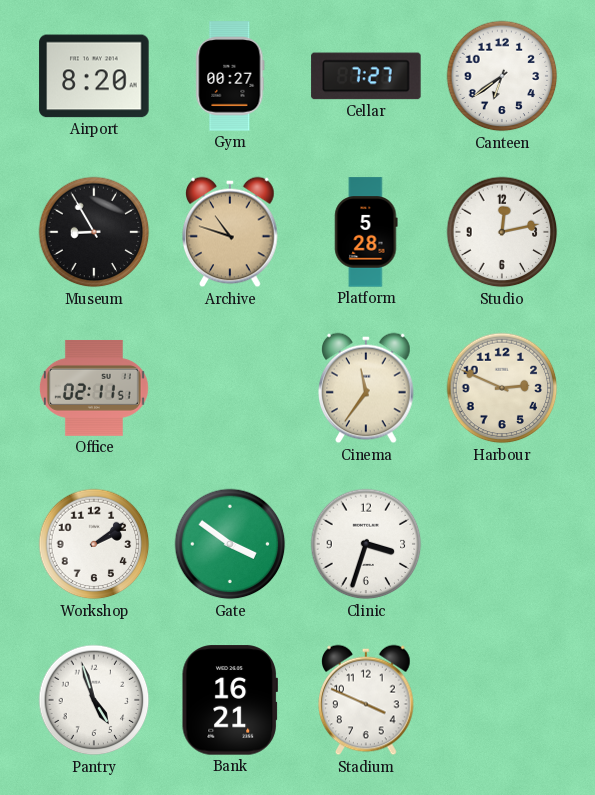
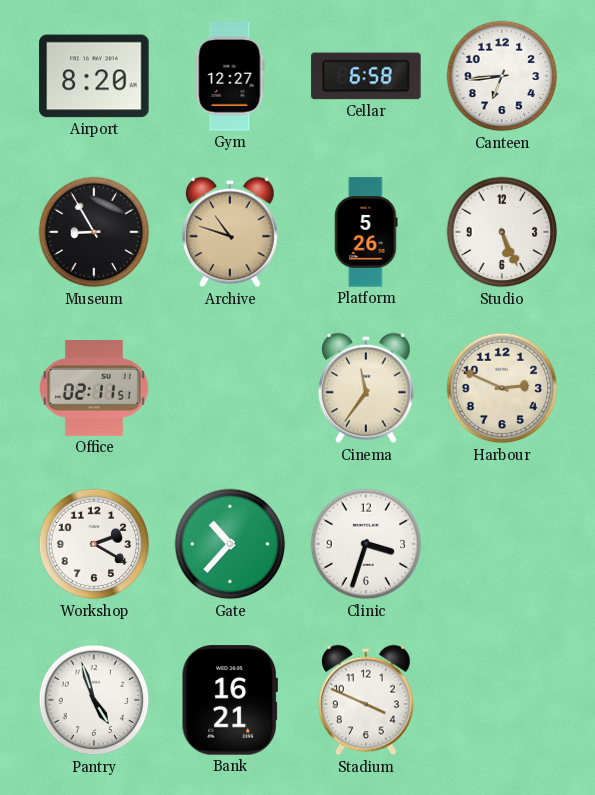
Gym: 00:27 -> 12:27 (230, 76)
Cellar: 7:27 -> 6:58 (366, 76)
Canteen: 6:39 -> 6:44 (502, 76)
Platform: 5:28 -> 5:26 (366, 232)
Studio: 12:13 -> 5:26 (502, 232)
Workshop: 2:09 -> 2:20 (94, 544)
Gate: 3:51 -> 10:37 (230, 544)
